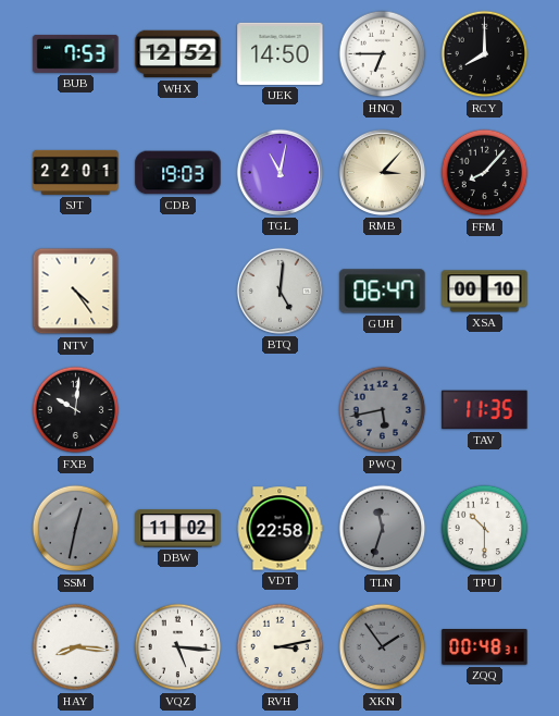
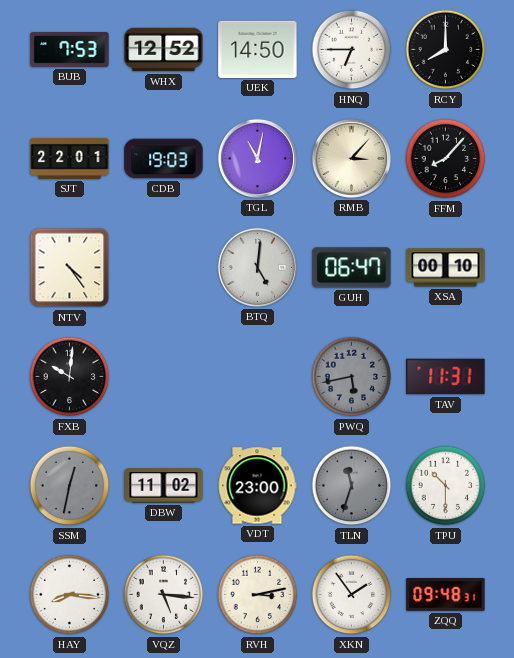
TAV: 11:35 -> 11:31 (446, 377)
VDT: 22:58 -> 23:00 (257, 486)
XKN dial: grey -> white (352, 595)
ZQQ: 00:48 -> 09:48 (446, 595)
